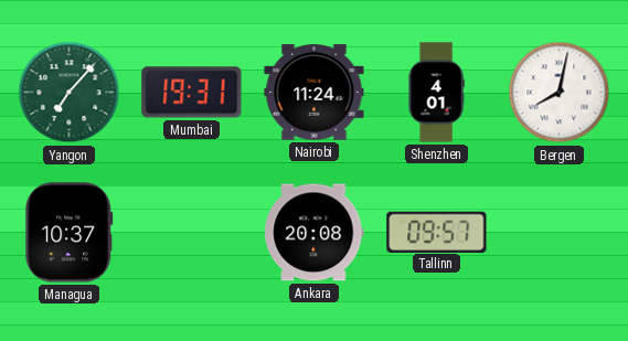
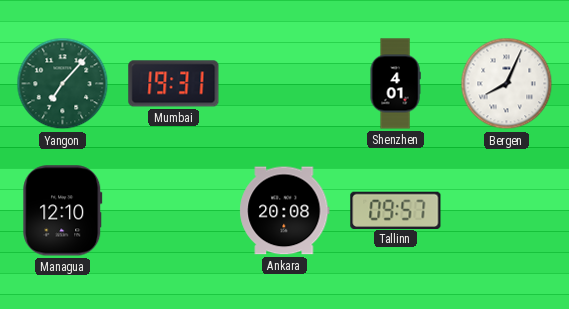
Nairobi: 11:24 -> none (315, 93)
Bergen: 8:02 -> 8:04 (507, 84)
Managua: 10:37 -> 12:10 (63, 211)
